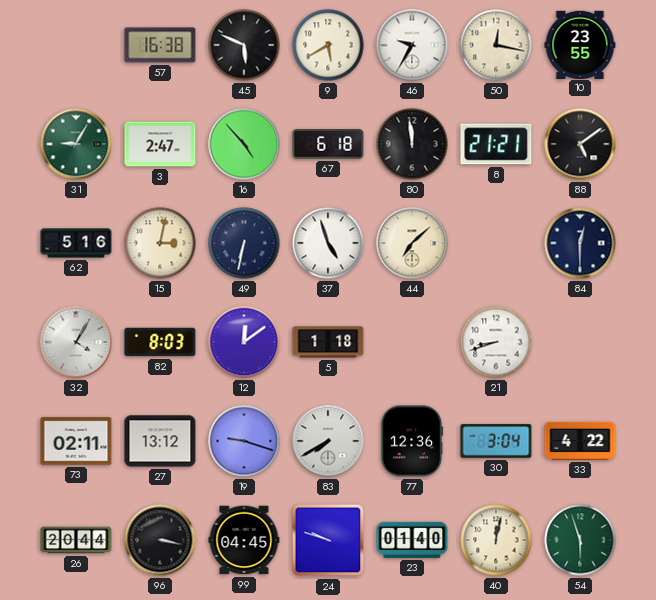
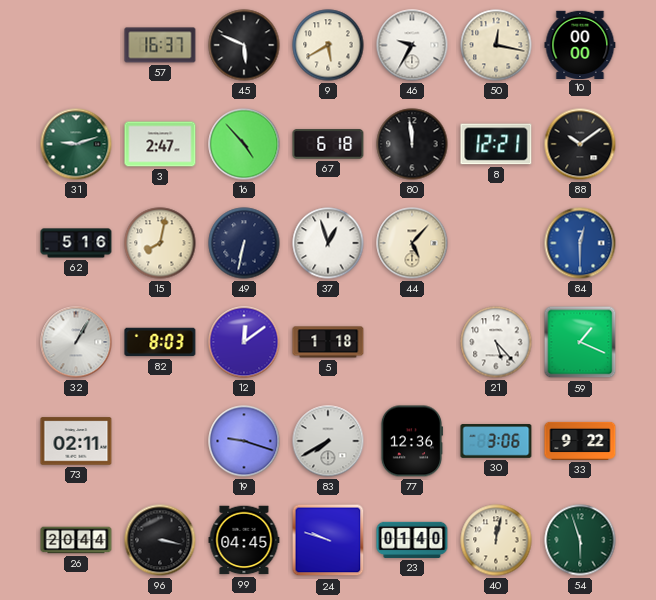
57: 16:38 -> 16:37 (160, 45)
10: 23:55 -> 00:00 (580, 44)
31: 9:05 -> 9:12 (76, 144)
8: 21:21 -> 12:21 (496, 144)
88: 5:09 -> 10:09 (580, 144)
15: 3:02 -> 8:02 (160, 243)
37: 4:57 -> 12:57 (328, 243)
44: 7:08 -> 5:07 (412, 243)
84 dial: navy -> blue (580, 243)
32: 4:05 -> 1:05 (76, 342)
21: 8:42 -> 5:23 (496, 342)
59: none -> 1:19 (580, 342)
27: 13:12 -> none (160, 441)
30: 3:04 -> 3:06 (496, 441)
33: 4:22 -> 9:22 (580, 441)
